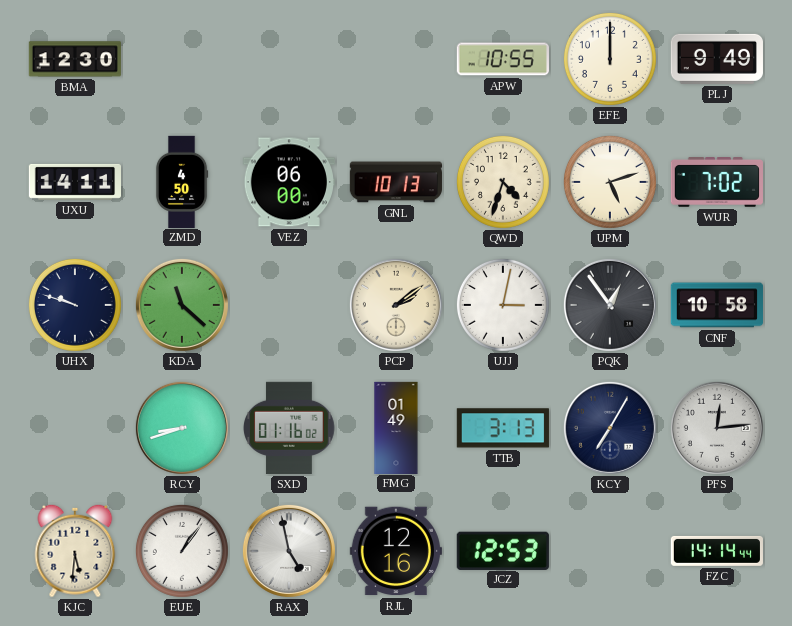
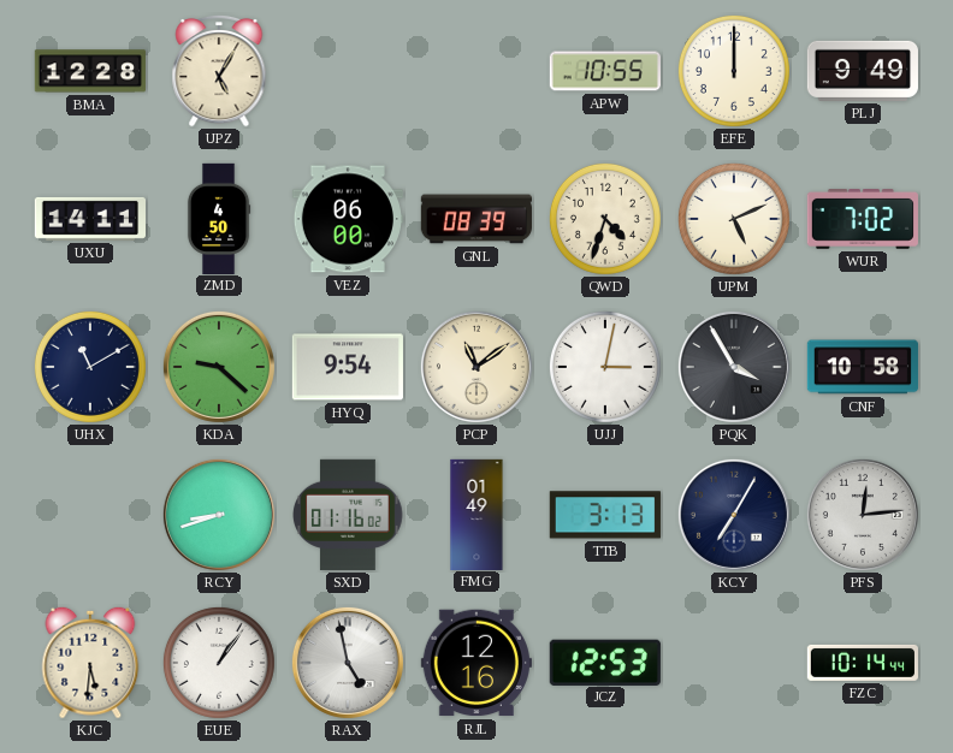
BMA: 12:30 -> 12:28 (89, 71)
UPZ: none -> 5:05 (219, 71)
GNL: 10:13 -> 08:39 (476, 219)
UPM: 5:12 -> 5:11 (734, 219)
UHX: 9:48 -> 11:10 (90, 367)
KDA: 11:22 -> 9:22 (219, 367)
HYQ: none -> 9:54 (348, 367)
PCP: 2:09 -> 11:09 (476, 367)
PQK: 12:54 -> 3:55 (734, 367)
FZC: 14:14 -> 10:14 (863, 663)
